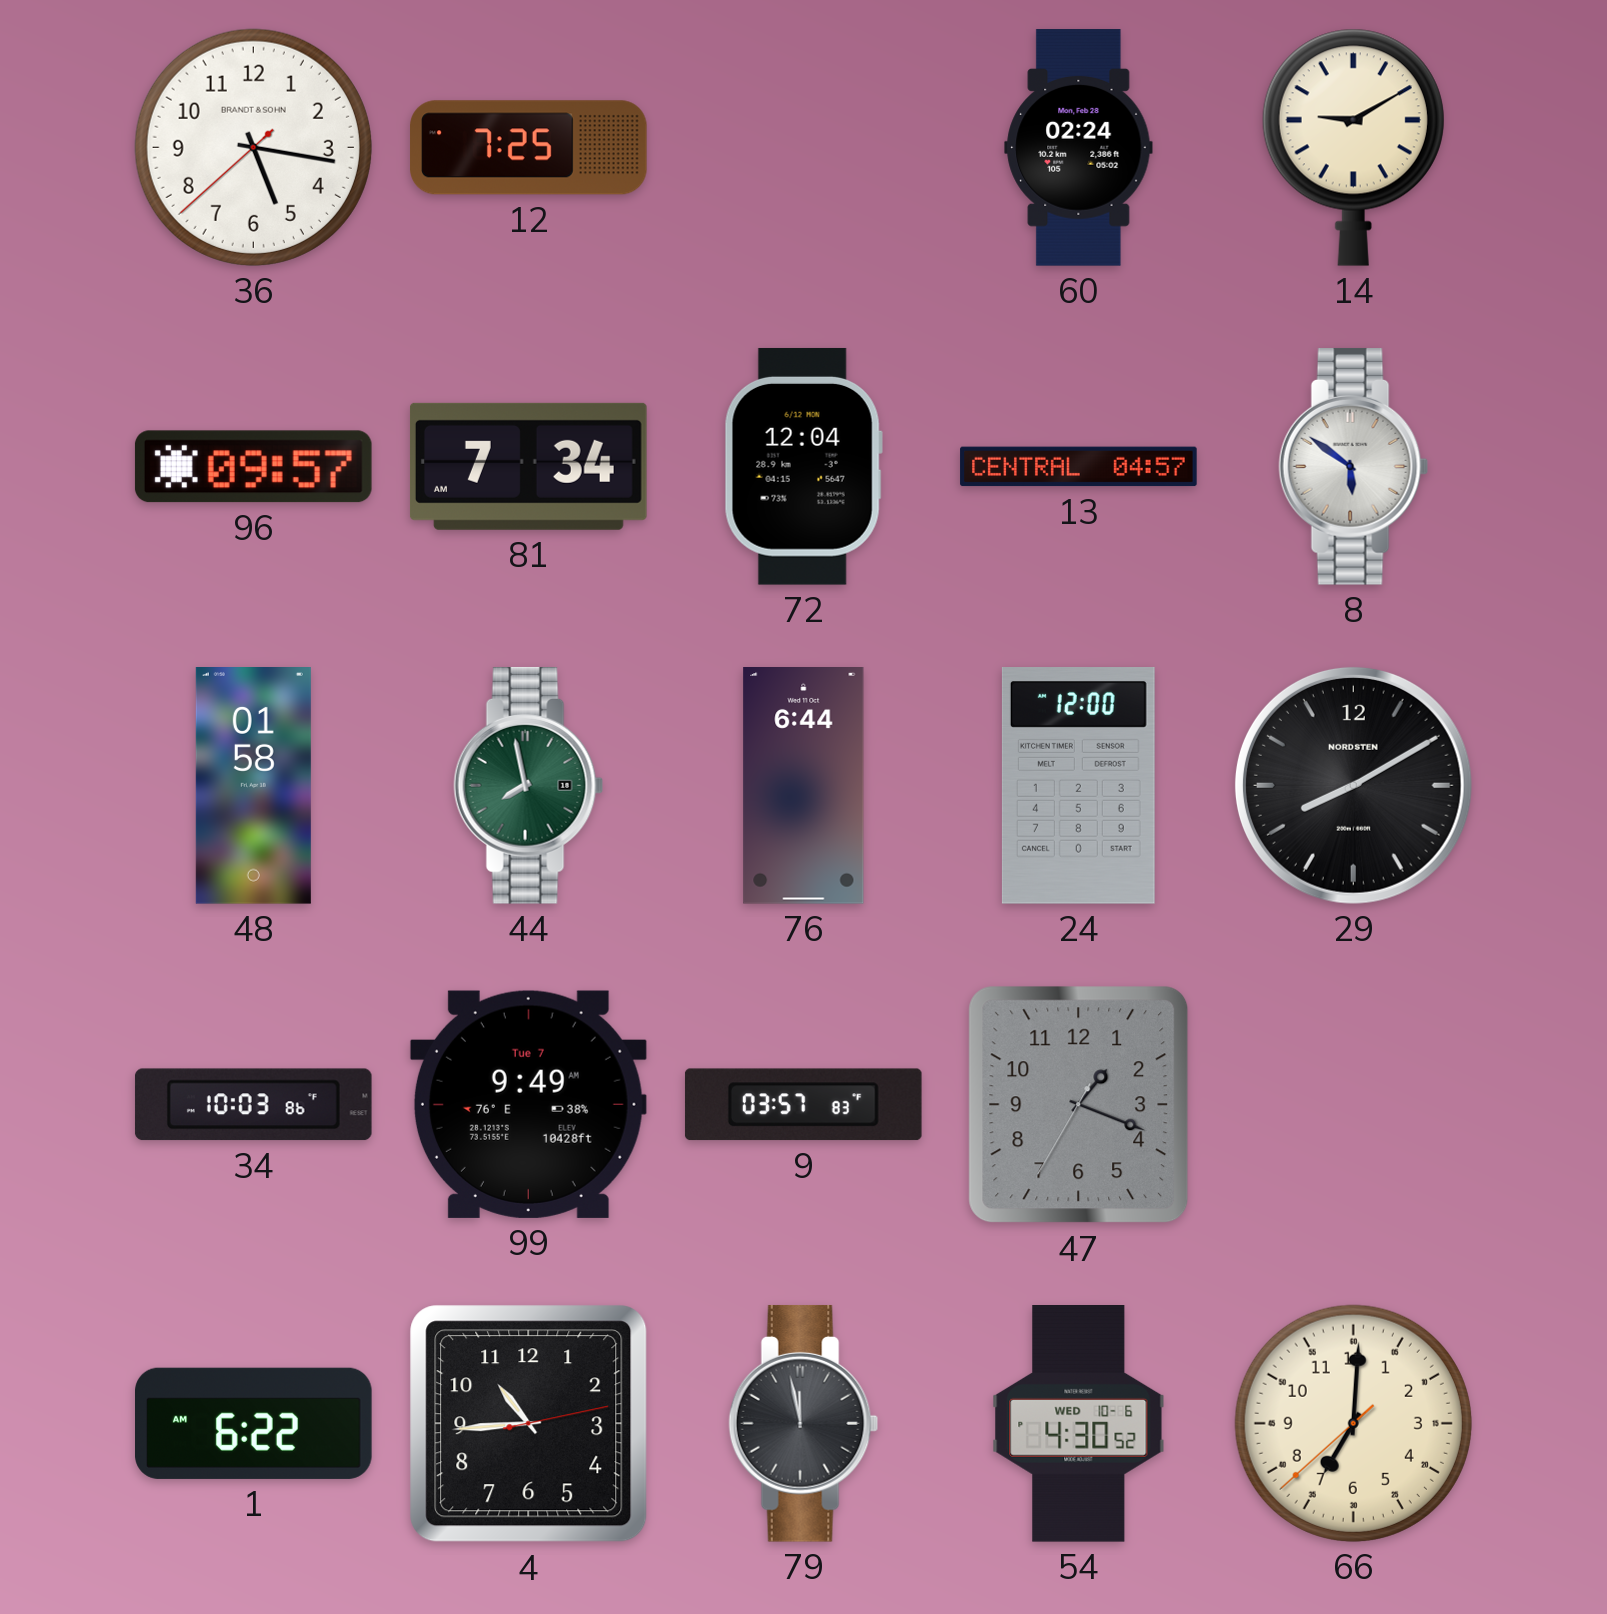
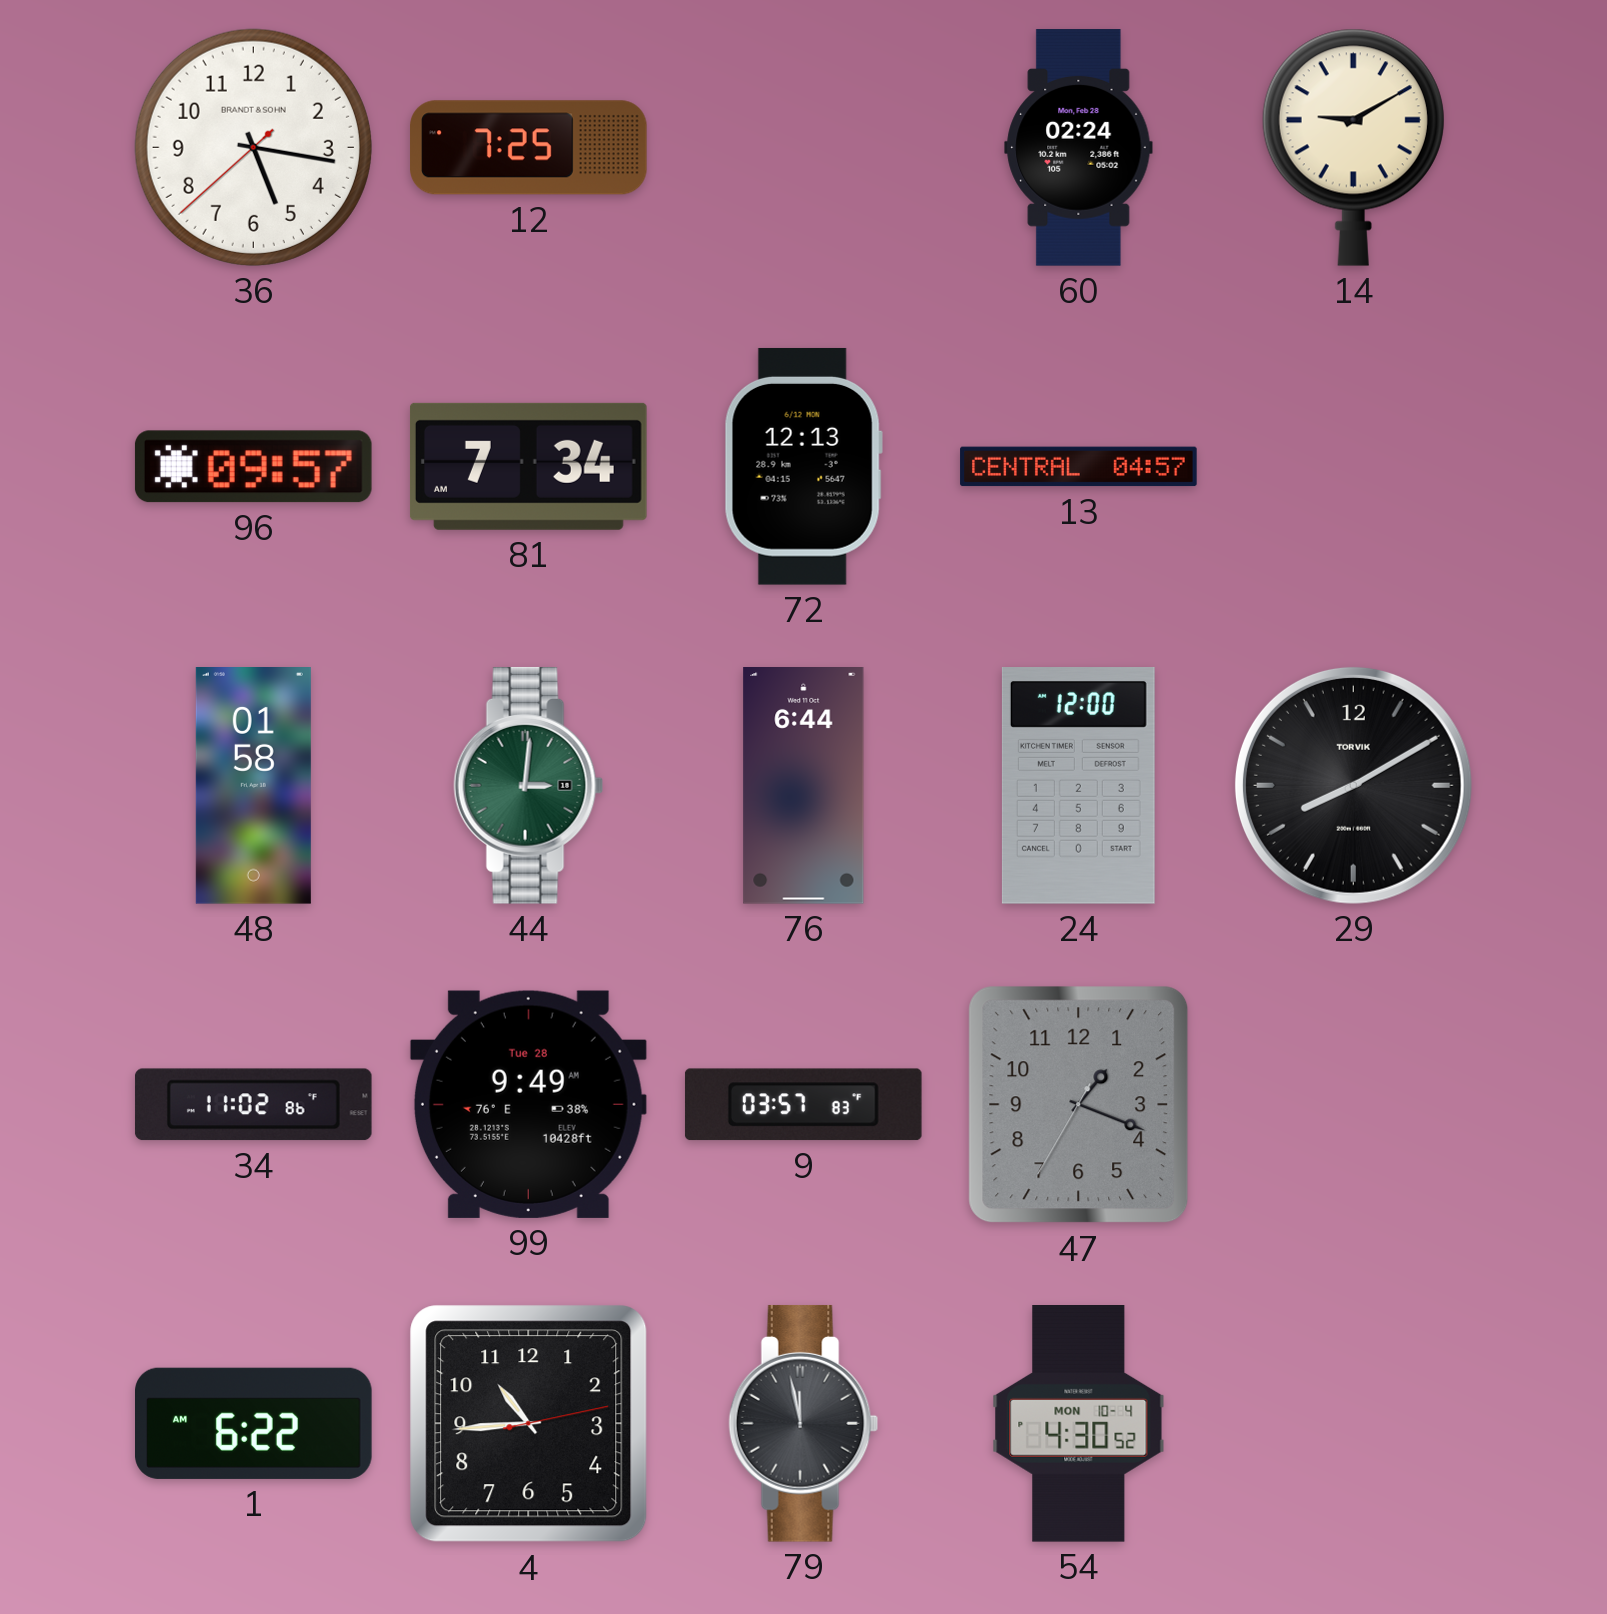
72: 12:04 -> 12:13 (803, 466)
8: 5:51 -> none (1354, 466)
44: 7:58 -> 3:01 (529, 785)
29 brand: NORDSTEN -> TORVIK (1353, 785)
34: 10:03 -> 11:02 (253, 1105)
99 date: Tue 7 -> Tue 28 (528, 1104)
54 date: WED 10-6 -> MON 10-4 (1079, 1424)
66: 7:00 -> none (1353, 1423)
